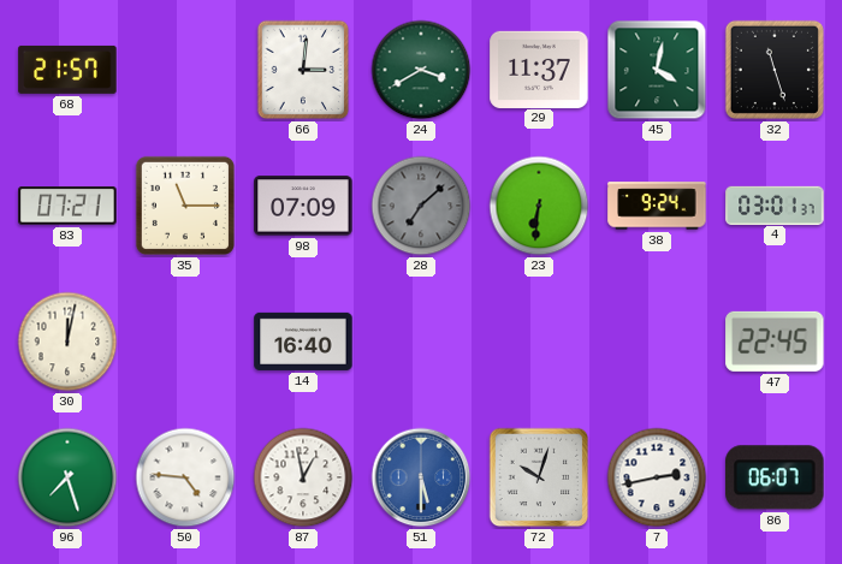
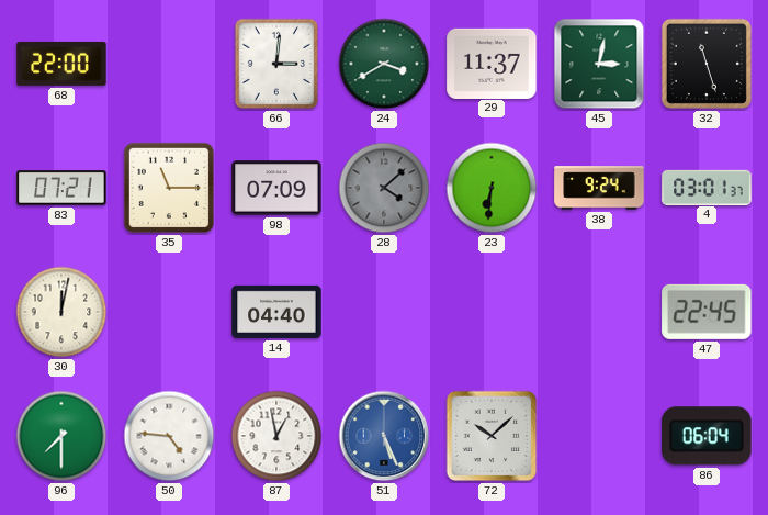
68: 21:57 -> 22:00 (61, 64)
45: 4:02 -> 3:02 (599, 64)
28: 7:08 -> 4:08 (384, 188)
14: 16:40 -> 04:40 (276, 312)
96: 7:27 -> 7:30 (61, 436)
51: 5:30 -> 5:26 (384, 436)
72: 10:03 -> 10:08 (492, 436)
7: 2:43 -> none (657, 477)
86: 06:07 -> 06:04 (707, 436)
